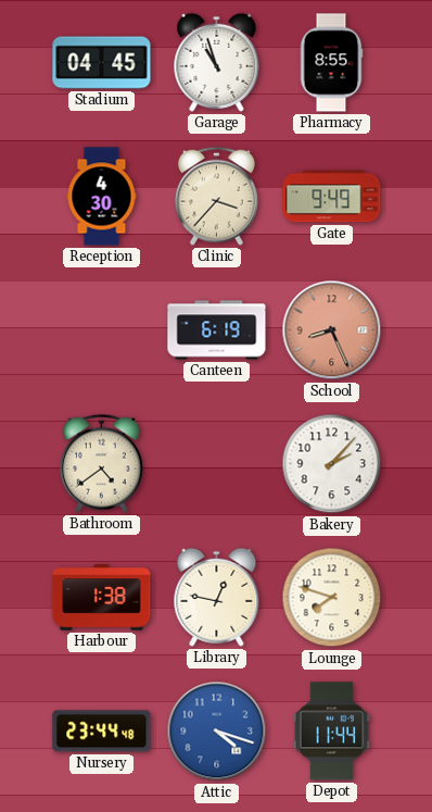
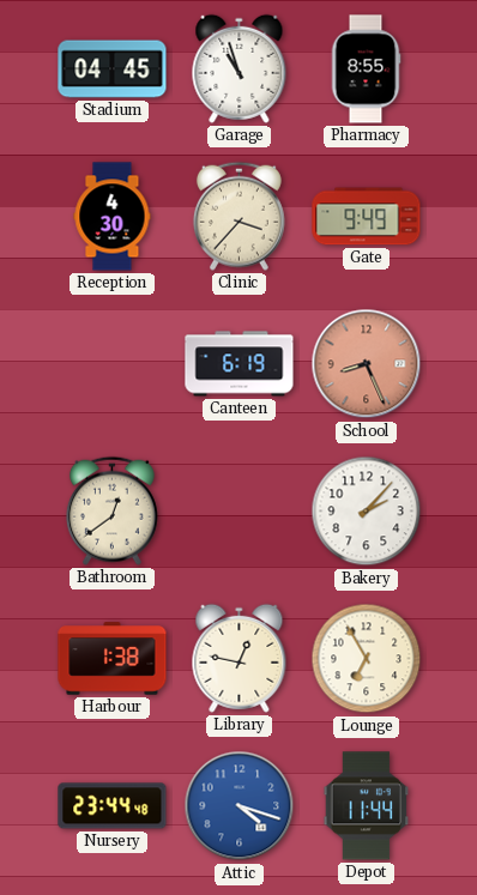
Bathroom: 4:39 -> 12:39 (111, 510)
Lounge: 7:48 -> 6:55 (367, 659)
